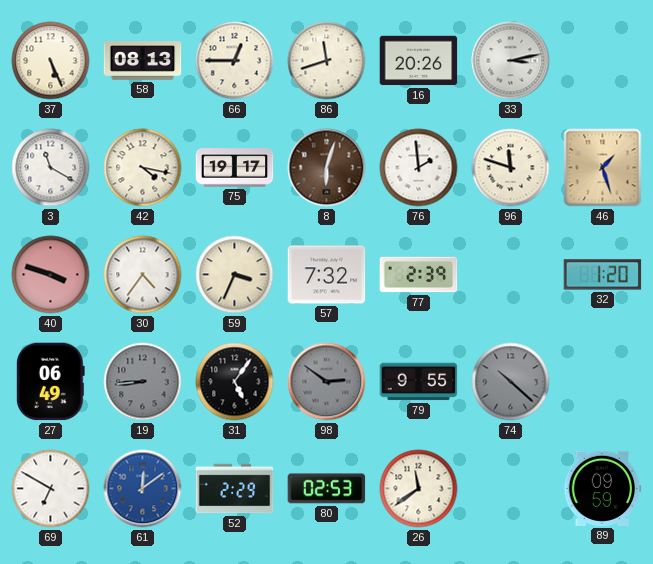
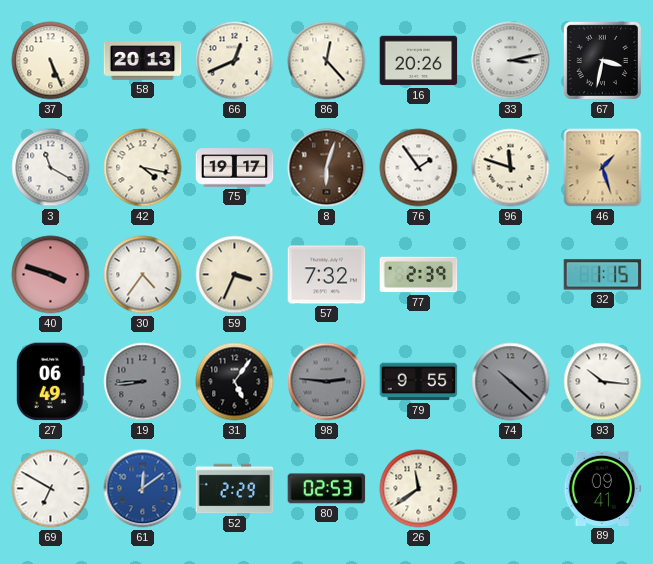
58: 08:13 -> 20:13 (143, 61)
66: 12:45 -> 12:41 (235, 61)
86: 11:42 -> 12:23 (327, 61)
67: none -> 3:32 (602, 60)
76: 1:59 -> 1:54 (419, 168)
32: 1:20 -> 1:15 (603, 275)
98: 2:51 -> 2:46 (327, 382)
93: none -> 10:16 (603, 382)
89: 09:59 -> 09:41 (603, 488)
